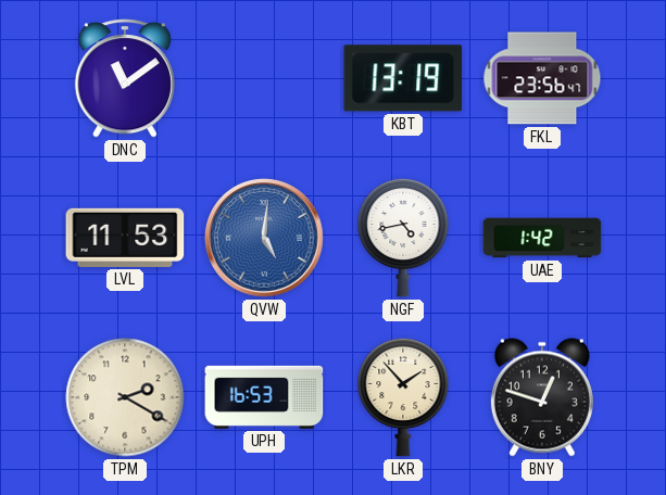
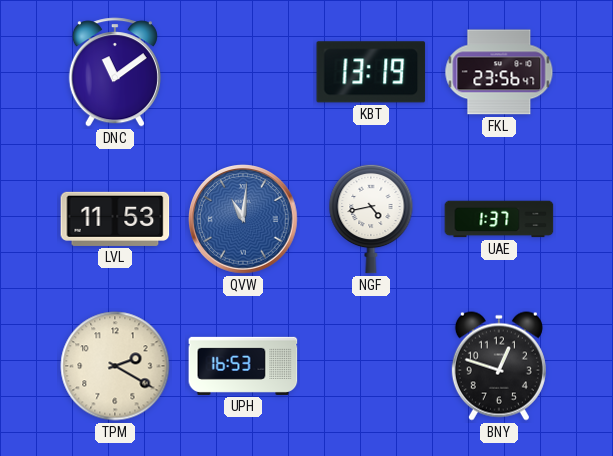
QVW: 5:01 -> 11:01 (243, 219)
UAE: 1:42 -> 1:37 (499, 219)
LKR: 1:53 -> none (403, 397)
